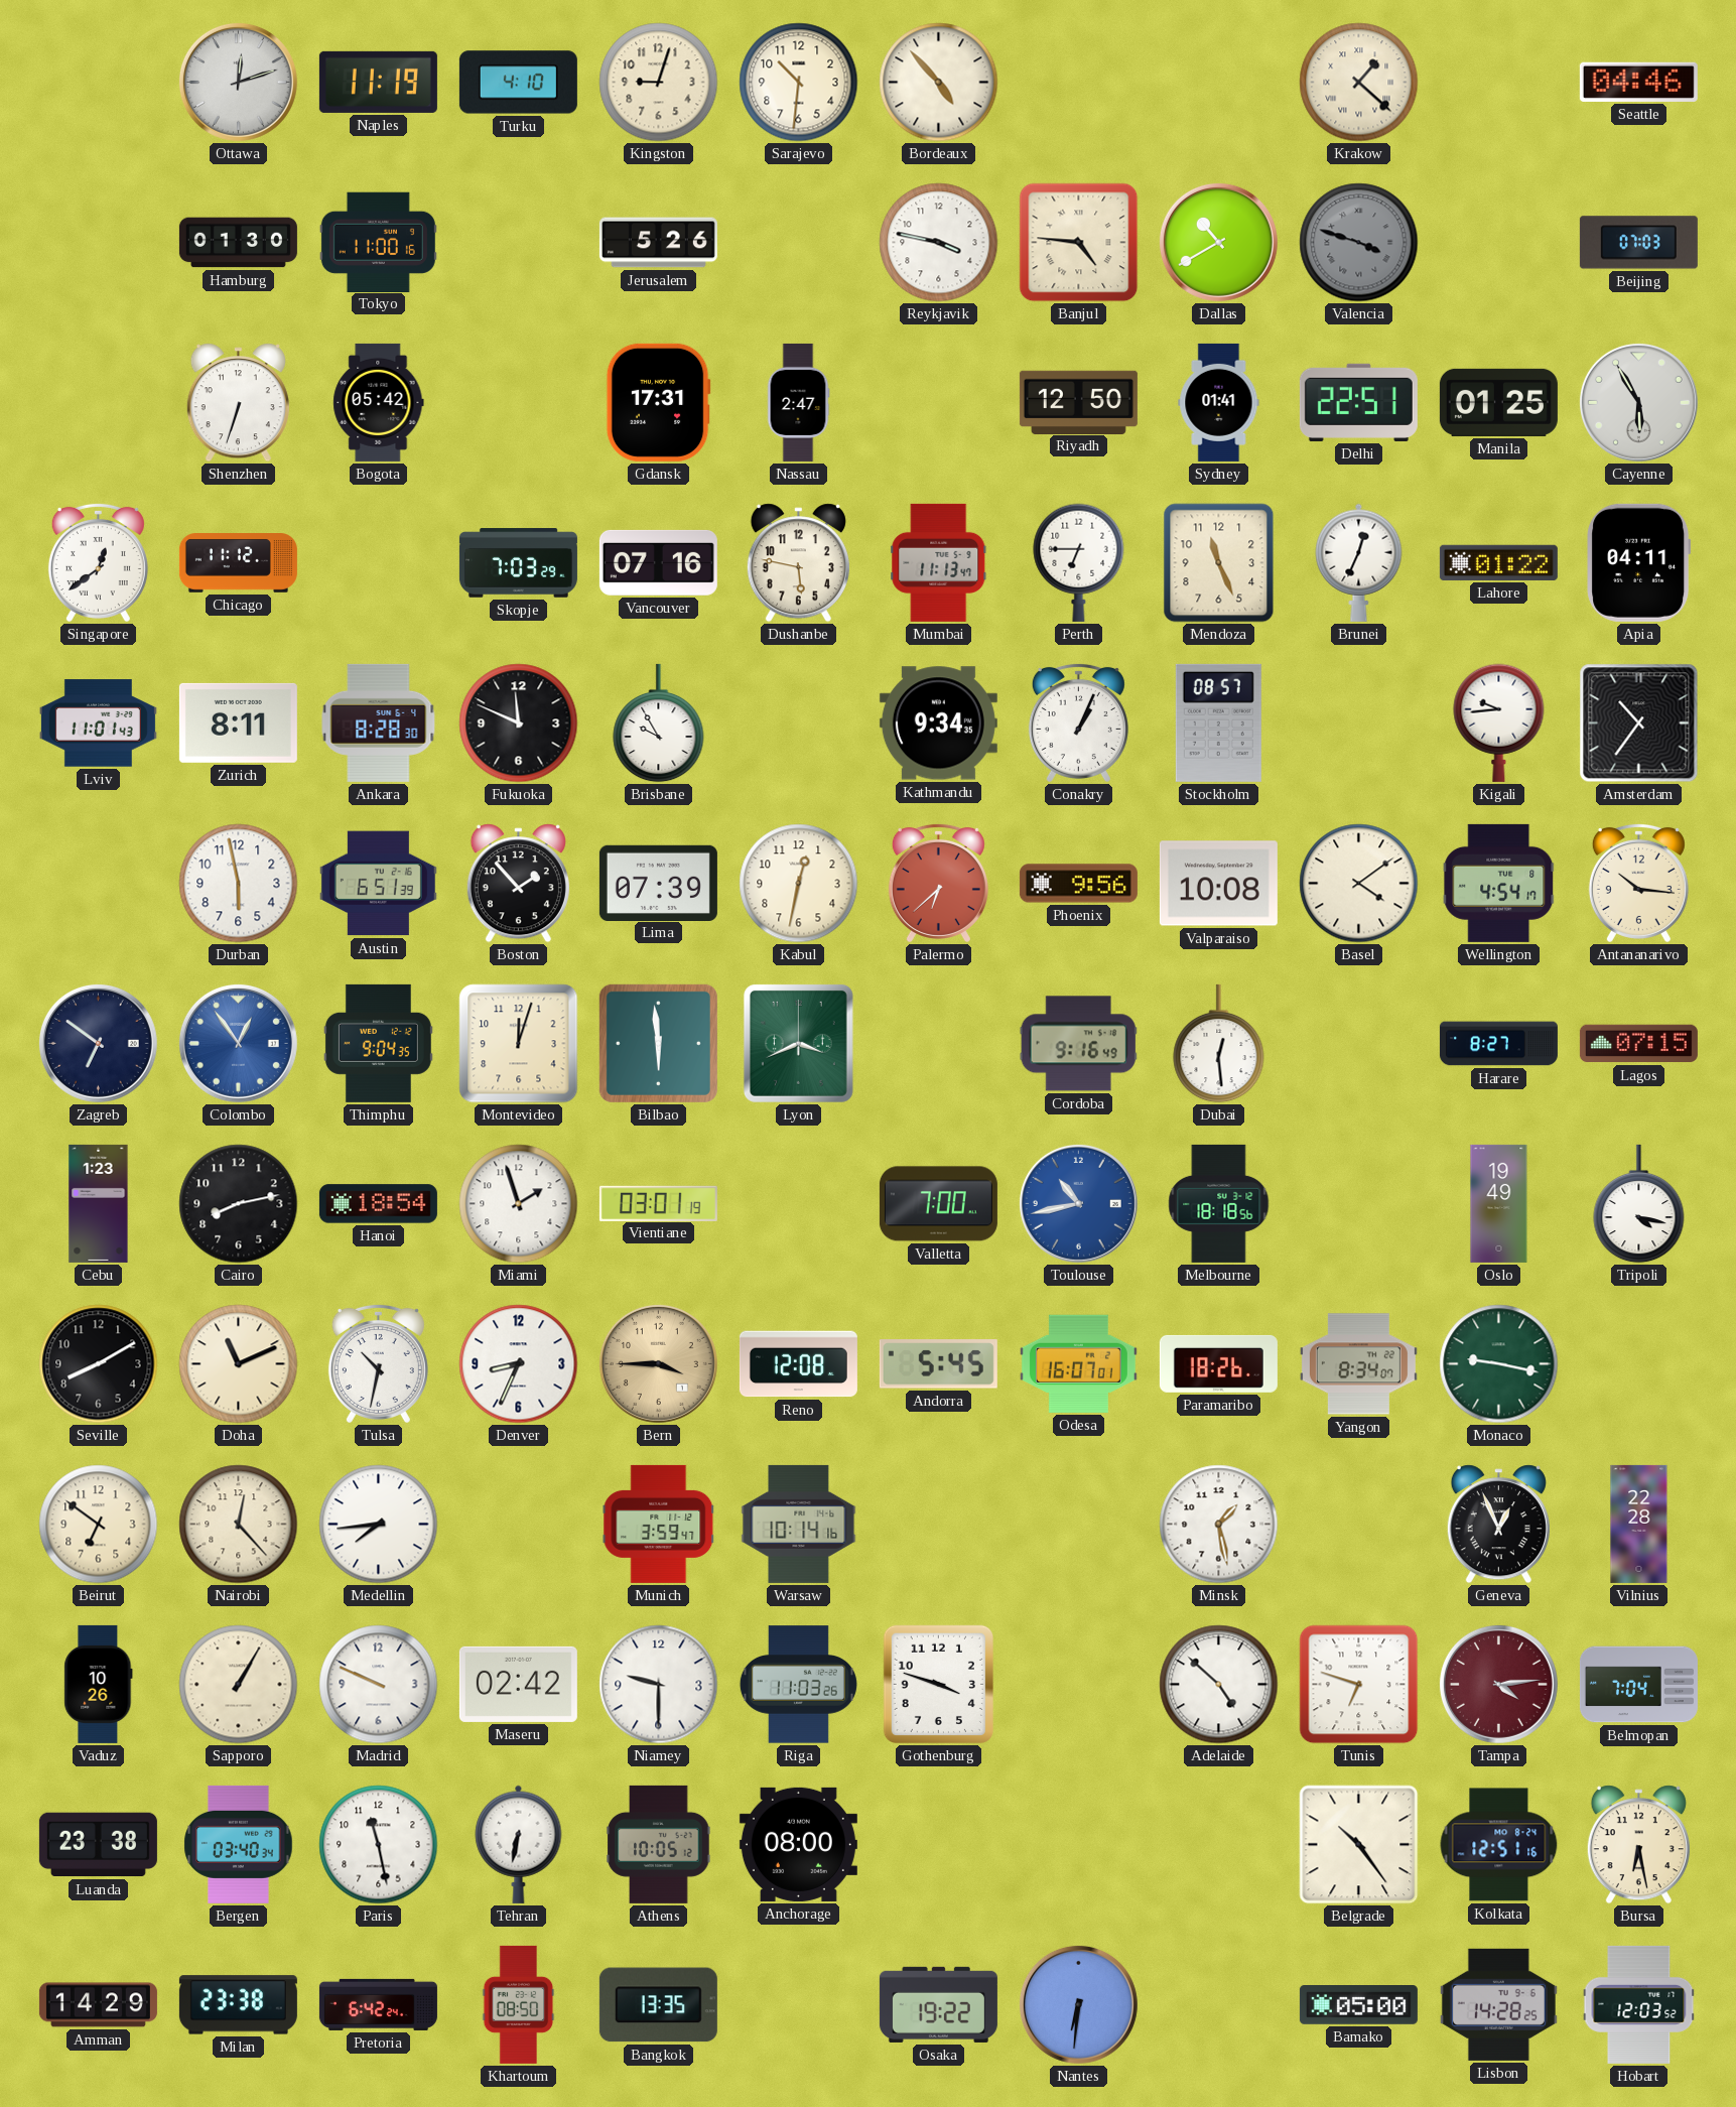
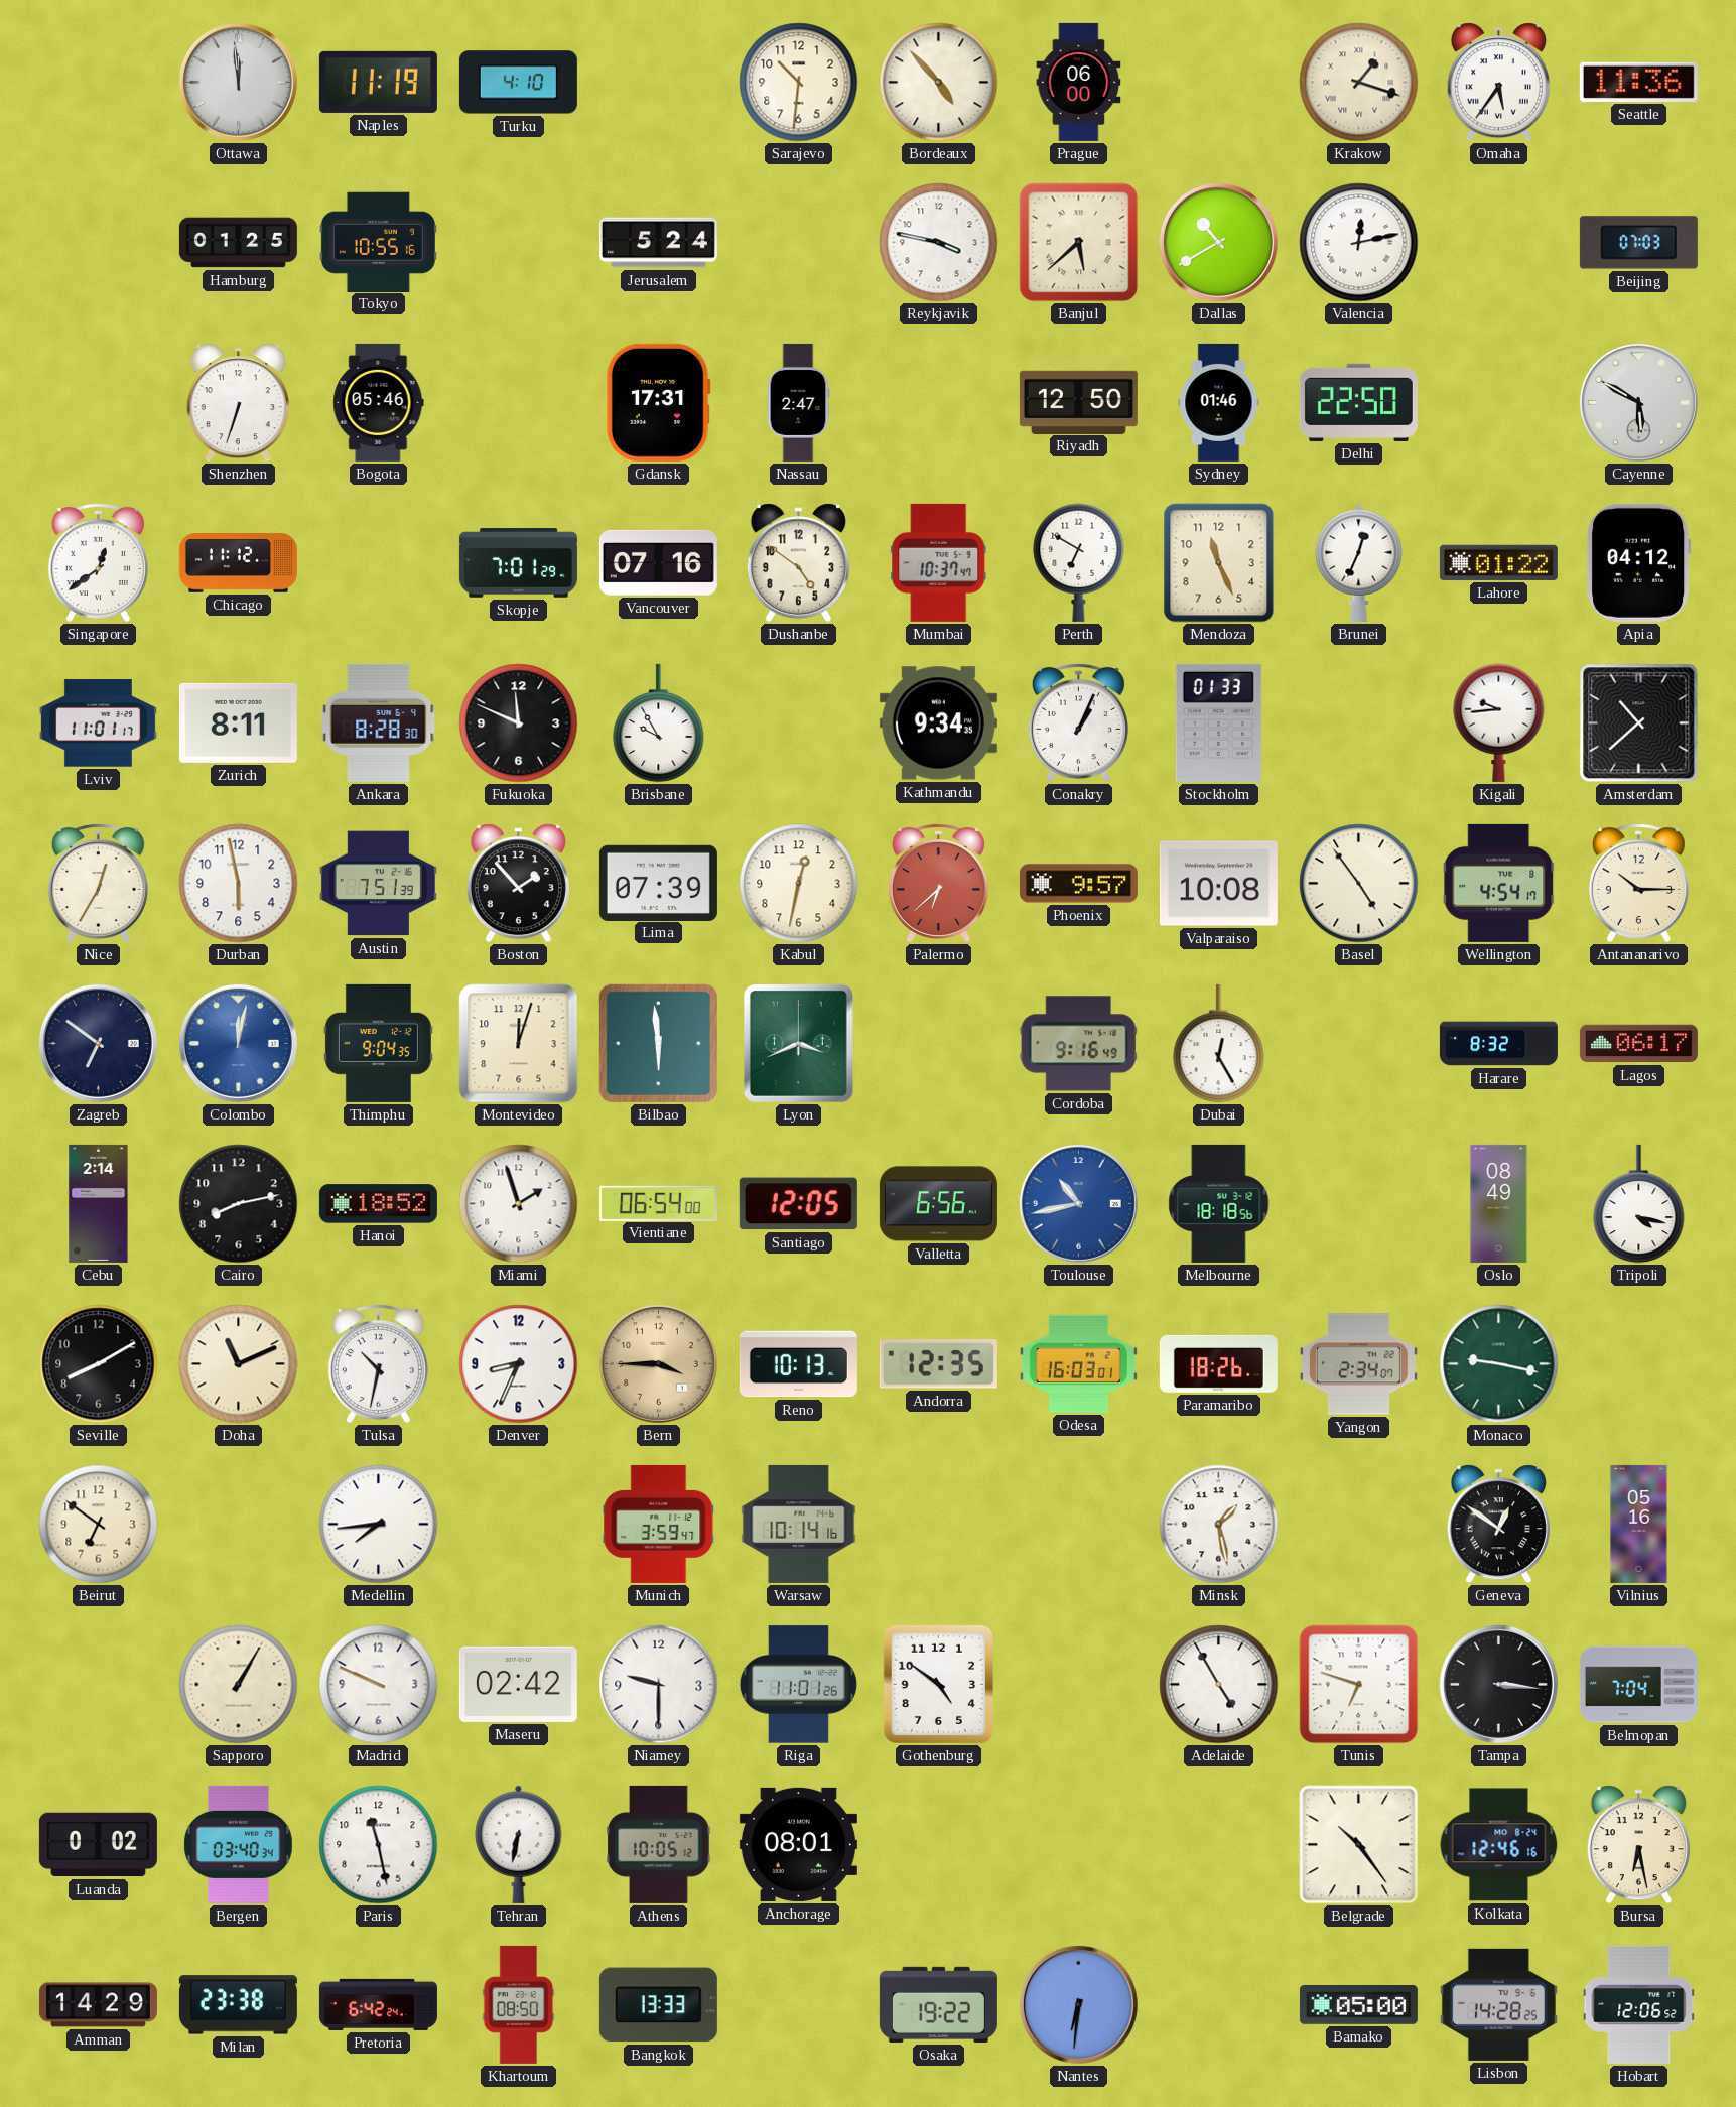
Ottawa: 12:12 -> 11:59 (238, 82)
Kingston: 9:03 -> none (659, 83)
Prague: none -> 06:00 (1079, 82)
Krakow: 1:22 -> 1:18 (1359, 83)
Omaha: none -> 5:36 (1498, 83)
Seattle: 04:46 -> 11:36 (1638, 82)
Hamburg: 01:30 -> 01:25 (238, 243)
Tokyo: 11:00 -> 10:55 (378, 242)
Jerusalem: 5:26 -> 5:24 (658, 243)
Banjul: 4:46 -> 5:38 (1079, 243)
Valencia: 3:48 -> 12:13 (1359, 243)
Valencia dial: grey -> white (1359, 243)
Bogota: 05:42 -> 05:46 (379, 402)
Sydney: 01:41 -> 01:46 (1219, 402)
Delhi: 22:51 -> 22:50 (1358, 402)
Manila: 01:25 -> none (1498, 402)
Cayenne: 5:55 -> 5:50 (1638, 402)
Skopje: 7:03 -> 7:01 (518, 563)
Dushanbe: 5:47 -> 4:51 (798, 563)
Mumbai: 11:13 -> 10:37 (939, 562)
Perth: 6:45 -> 6:50 (1079, 562)
Apia: 04:11 -> 04:12 (1639, 562)
Lviv: 11:01:43 -> 11:01:17 (98, 723)
Stockholm: 08:57 -> 01:33 (1218, 722)
Amsterdam: 10:36 -> 10:38 (1639, 723)
Nice: none -> 12:35 (98, 883)
Austin: 6:51 -> 7:51 (378, 884)
Phoenix: 9:56 -> 9:57 (1078, 884)
Basel: 4:09 -> 4:54 (1359, 884)
Antananarivo: 10:16 -> 10:15 (1638, 883)
Colombo: 12:54 -> 12:02 (238, 1043)
Dubai: 12:29 -> 12:25 (1219, 1044)
Harare: 8:27 -> 8:32 (1498, 1044)
Lagos: 07:15 -> 06:17 (1638, 1044)
Cebu: 1:23 -> 2:14 (99, 1203)
Hanoi: 18:54 -> 18:52 (378, 1204)
Vientiane: 03:01 -> 06:54 (658, 1203)
Santiago: none -> 12:05 (798, 1204)
Valletta: 7:00 -> 6:56 (938, 1204)
Oslo: 19:49 -> 08:49 (1499, 1203)
Reno: 12:08 -> 10:13 (798, 1364)
Andorra: 5:45 -> 12:35 (938, 1364)
Odesa: 16:07 -> 16:03 (1078, 1363)
Yangon: 8:34 -> 2:34 (1358, 1364)
Nairobi: 12:23 -> none (239, 1525)
Geneva: 12:56 -> 12:51 (1498, 1525)
Vilnius: 22:28 -> 05:16 (1639, 1524)
Vaduz: 10:26 -> none (99, 1684)
Riga: 11:03 -> 11:01 (798, 1685)
Gothenburg: 3:48 -> 4:51 (938, 1684)
Adelaide: 4:52 -> 4:55 (1219, 1685)
Tampa: 4:14 -> 3:16 (1498, 1684)
Tampa dial: burgundy -> black (1498, 1684)
Luanda: 23:38 -> 0:02 (98, 1845)
Anchorage: 08:00 -> 08:01 (798, 1844)
Kolkata: 12:51 -> 12:46 (1499, 1845)
Bangkok: 13:35 -> 13:33 (658, 2005)
Hobart: 12:03 -> 12:06 (1639, 2004)
